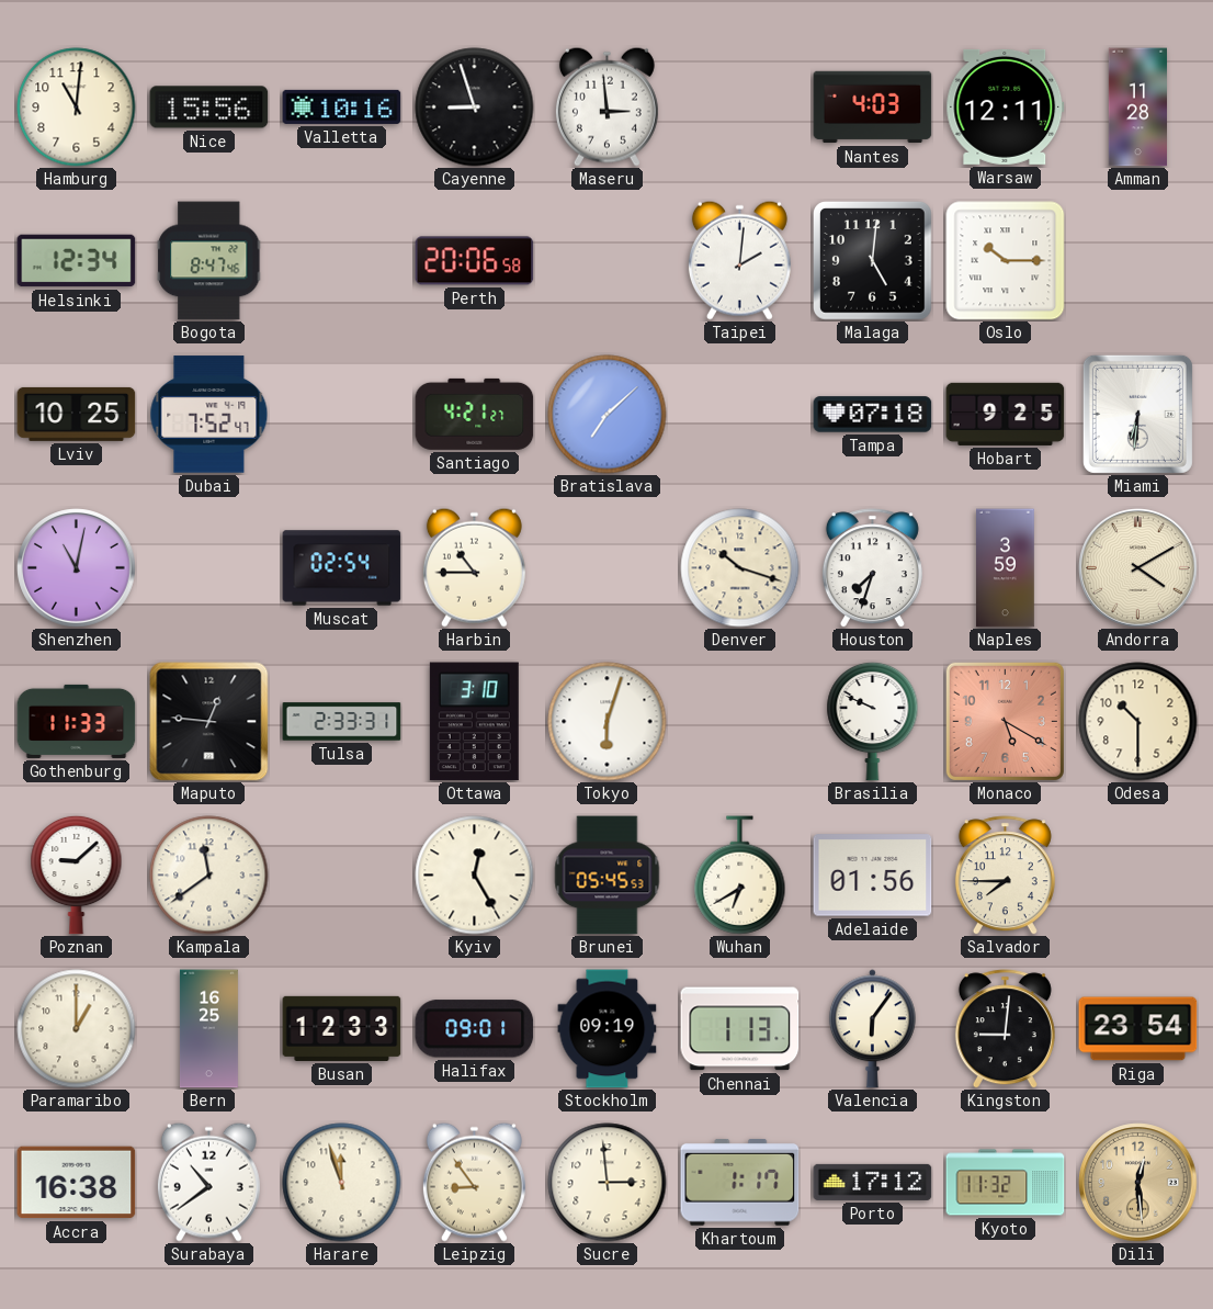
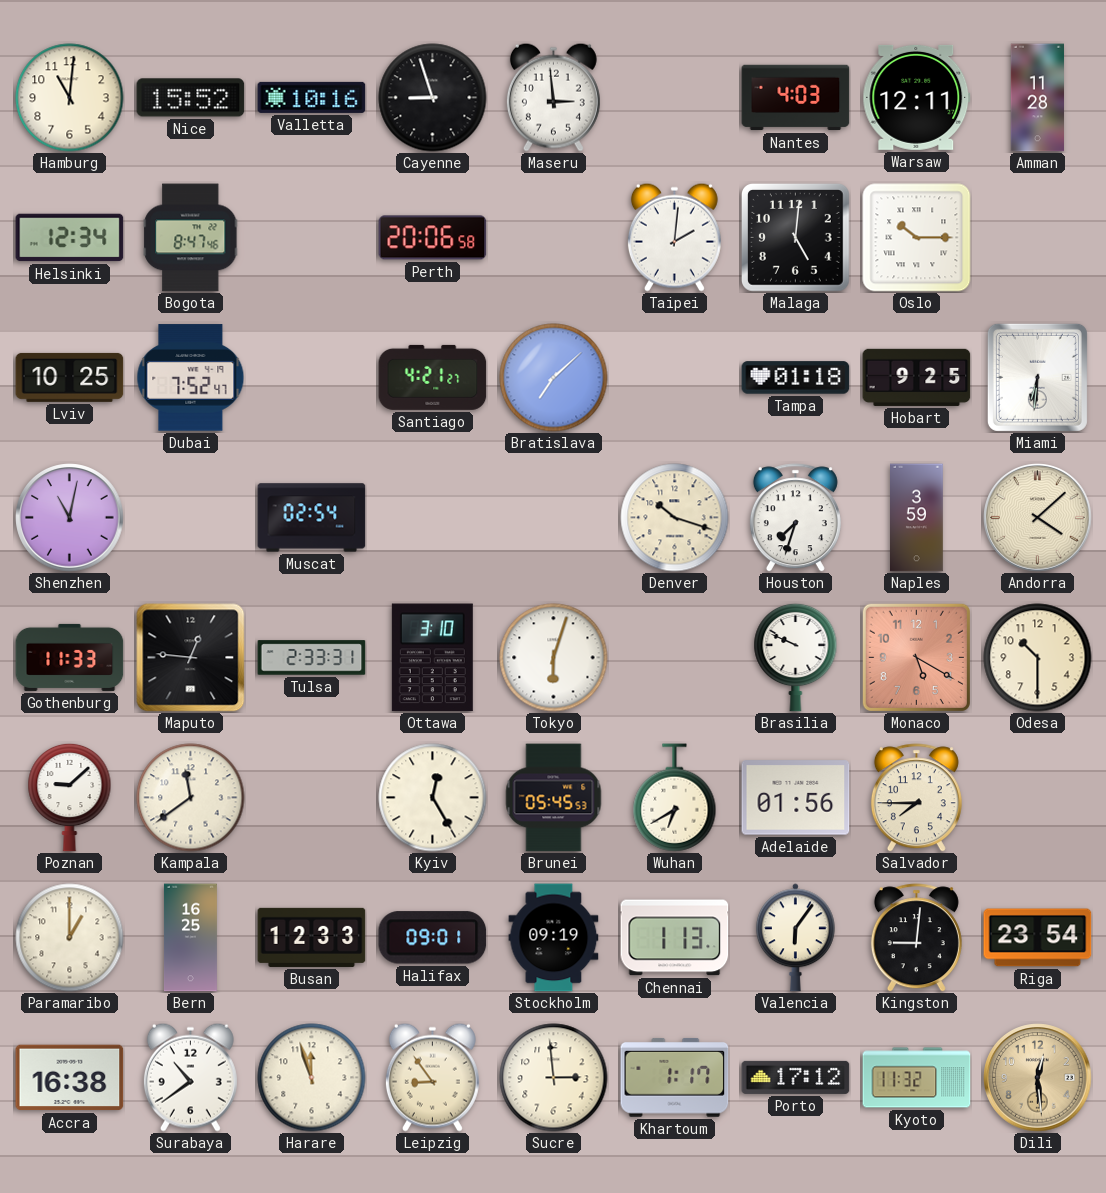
Nice: 15:56 -> 15:52 (191, 98)
Tampa: 07:18 -> 01:18 (796, 378)
Harbin: 10:45 -> none (474, 567)
Andorra: 4:10 -> 4:08 (1038, 518)
